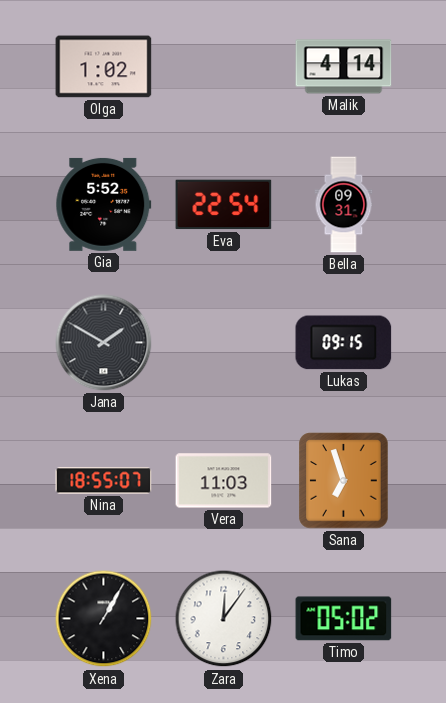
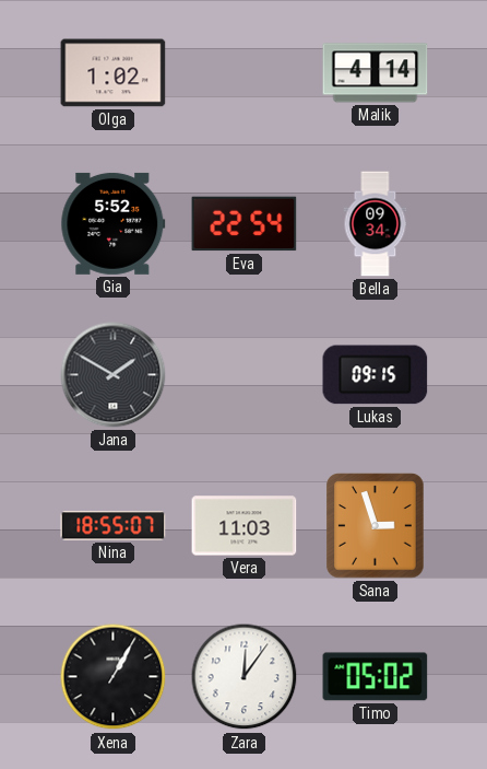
Bella: 09:31 -> 09:34 (376, 224)
Sana: 6:57 -> 2:57 (376, 526)
